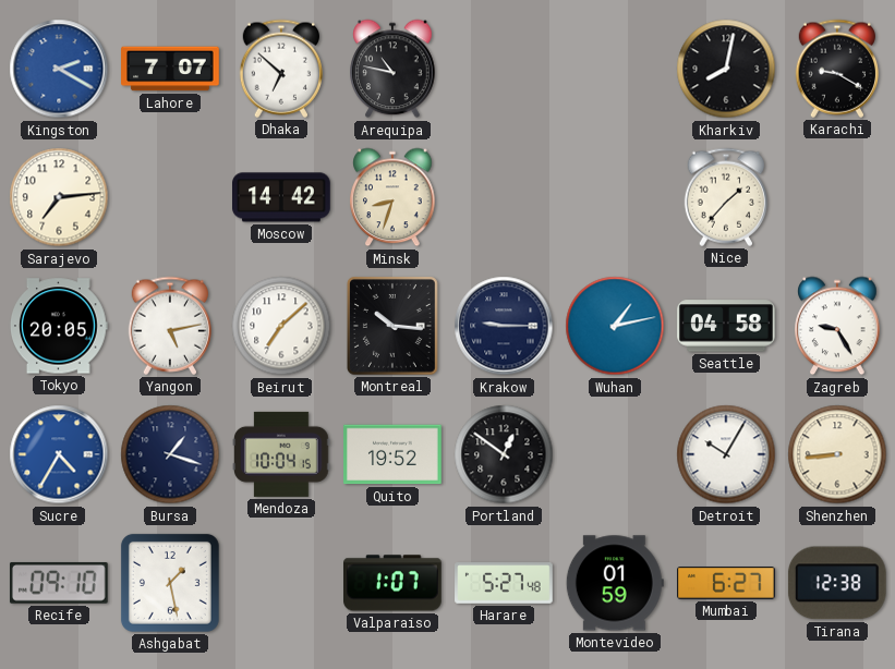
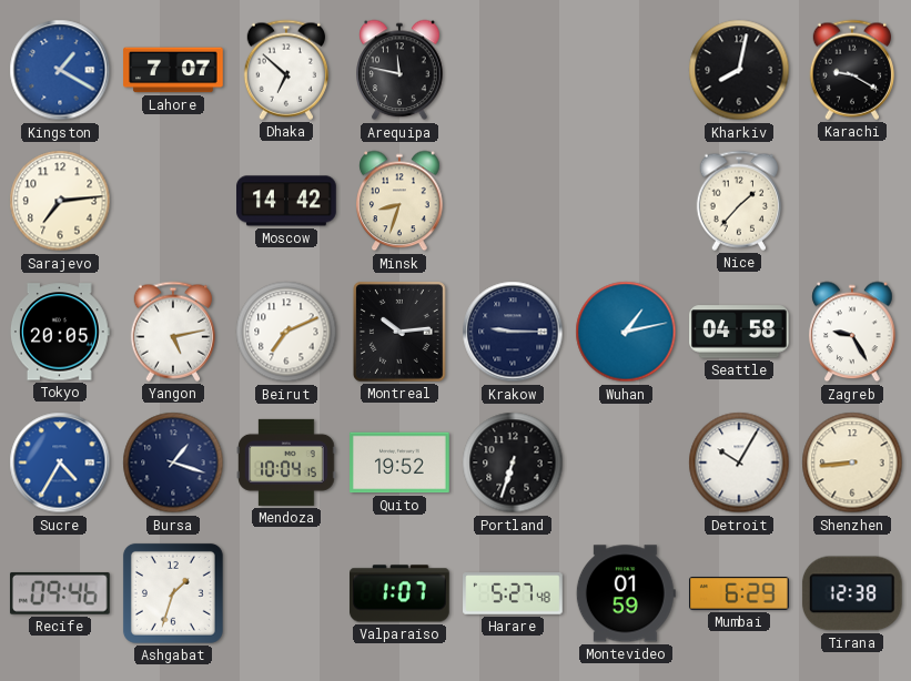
Kingston: 2:20 -> 1:20 (60, 70)
Arequipa: 10:47 -> 11:47 (399, 70)
Beirut: 7:08 -> 7:11 (286, 332)
Montreal: 10:16 -> 10:14 (399, 333)
Portland: 12:51 -> 6:33 (513, 463)
Recife: 09:10 -> 09:46 (60, 593)
Ashgabat: 1:28 -> 1:33 (173, 593)
Mumbai: 6:27 -> 6:29 (740, 594)
